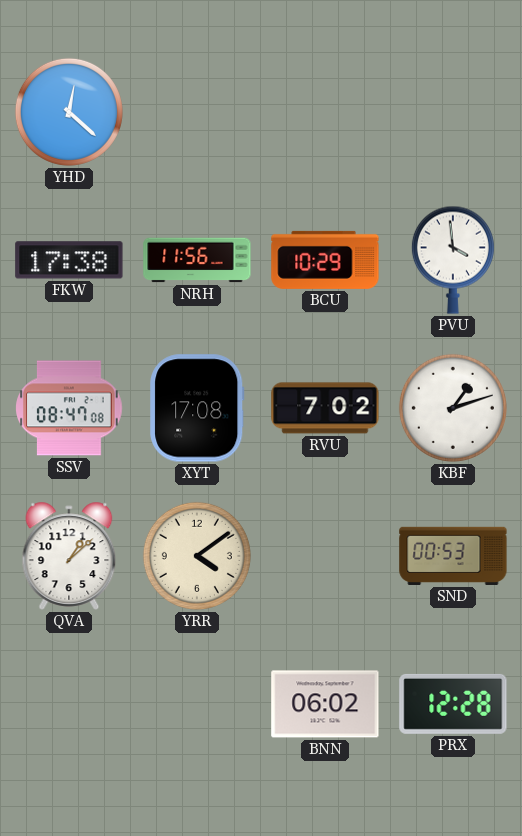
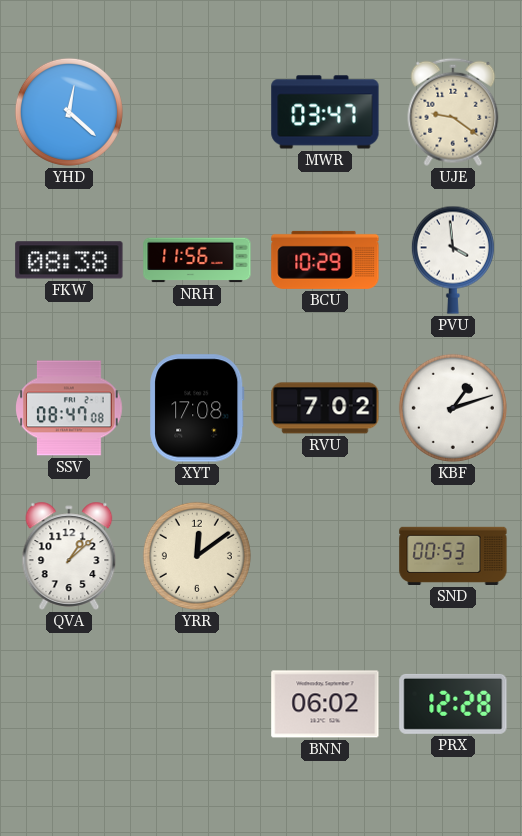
MWR: none -> 03:47 (325, 112)
UJE: none -> 9:21 (453, 112)
FKW: 17:38 -> 08:38 (69, 260)
YRR: 4:09 -> 12:09 (197, 556)
